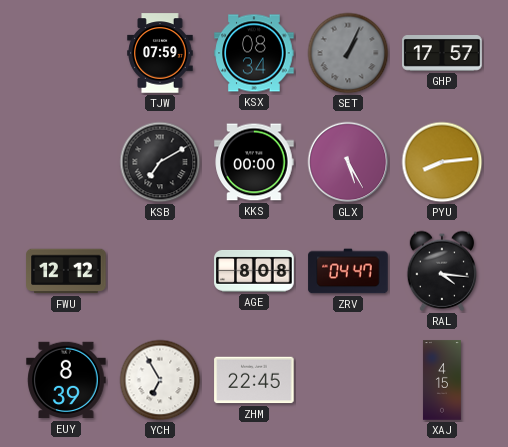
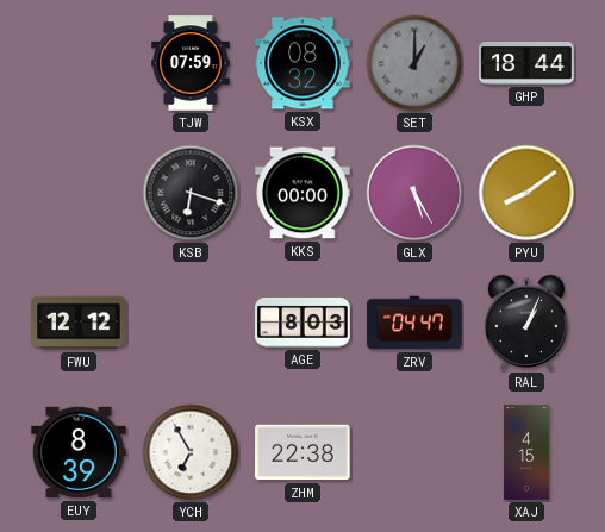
KSX: 08:34 -> 08:32 (302, 63)
SET: 1:04 -> 1:00 (414, 63)
GHP: 17:57 -> 18:44 (526, 64)
KSB: 7:10 -> 6:18 (191, 193)
PYU: 8:14 -> 8:09 (526, 193)
AGE: 8:08 -> 8:03 (302, 323)
RAL: 4:16 -> 1:04 (525, 323)
ZHM: 22:45 -> 22:38 (302, 452)
